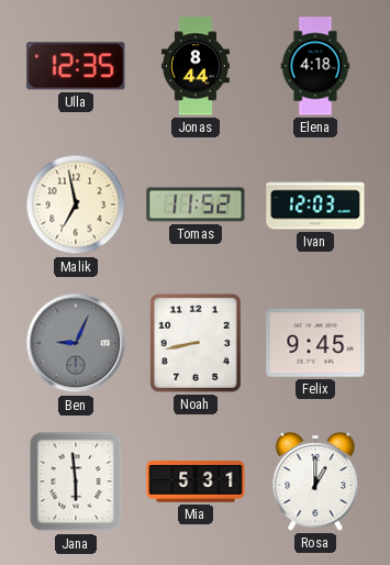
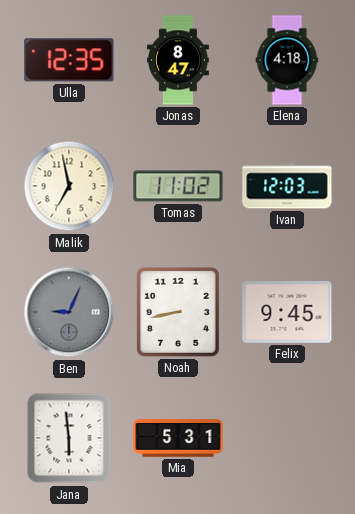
Jonas: 8:44 -> 8:47 (178, 60)
Tomas: 11:52 -> 11:02 (178, 186)
Rosa: 1:00 -> none (315, 481)
